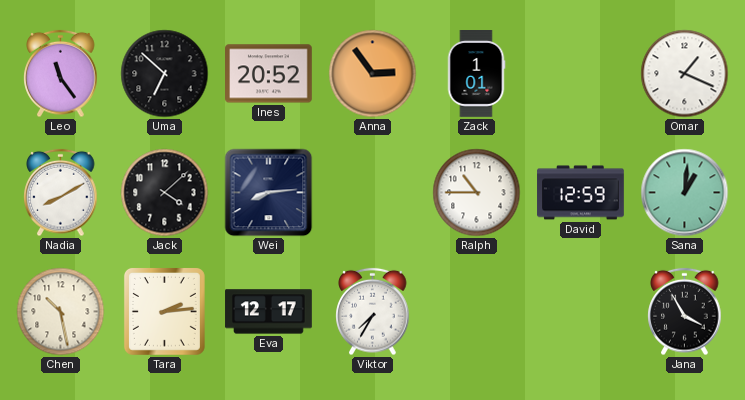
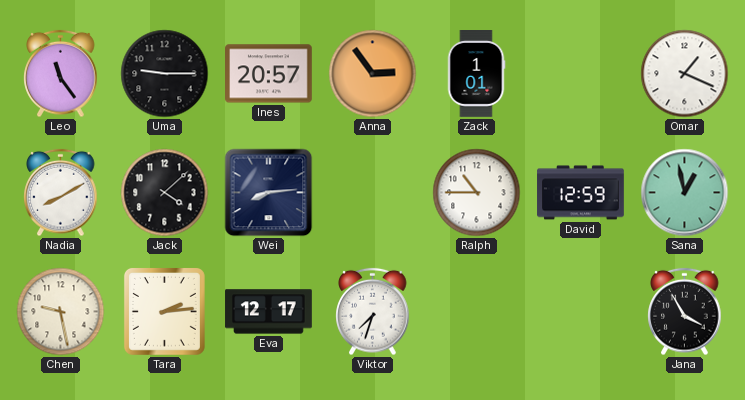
Uma: 6:52 -> 9:15 (165, 74)
Ines: 20:52 -> 20:57 (269, 74)
Sana: 1:01 -> 12:58 (685, 193)
Chen: 10:28 -> 9:28 (61, 312)
Viktor: 7:35 -> 7:33 (373, 312)
